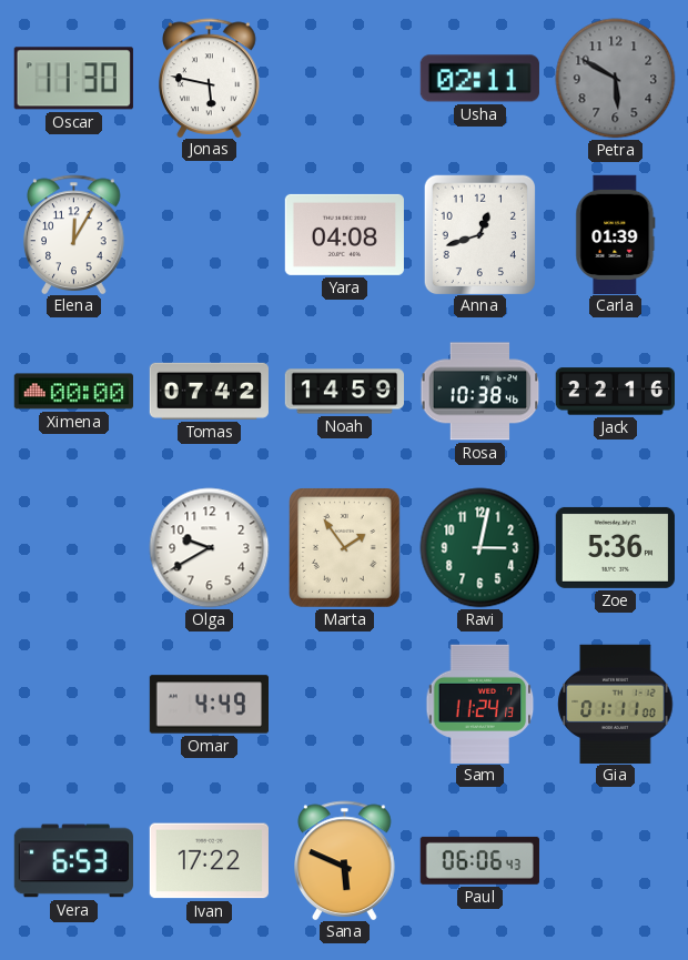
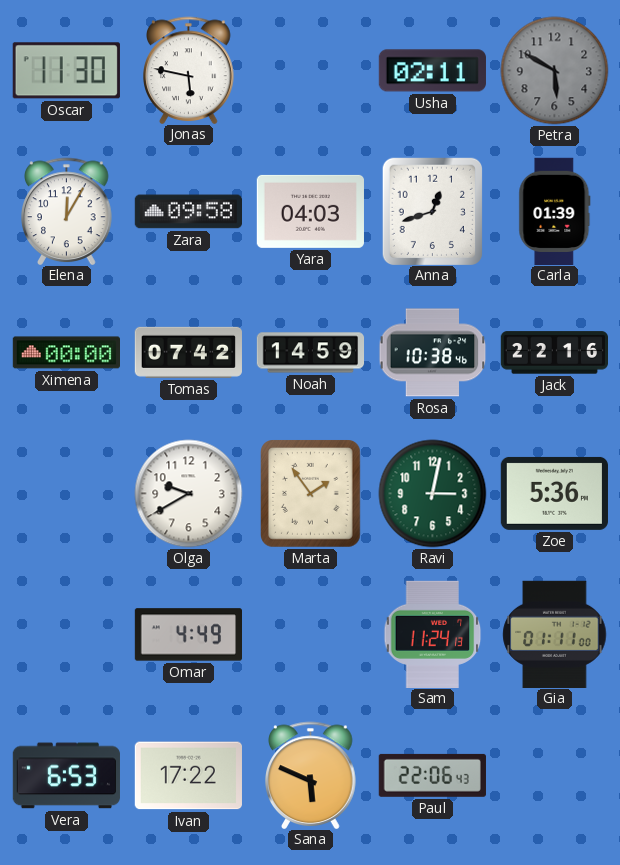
Zara: none -> 09:58 (188, 212)
Yara: 04:08 -> 04:03 (310, 211)
Paul: 06:06 -> 22:06 (432, 775)
